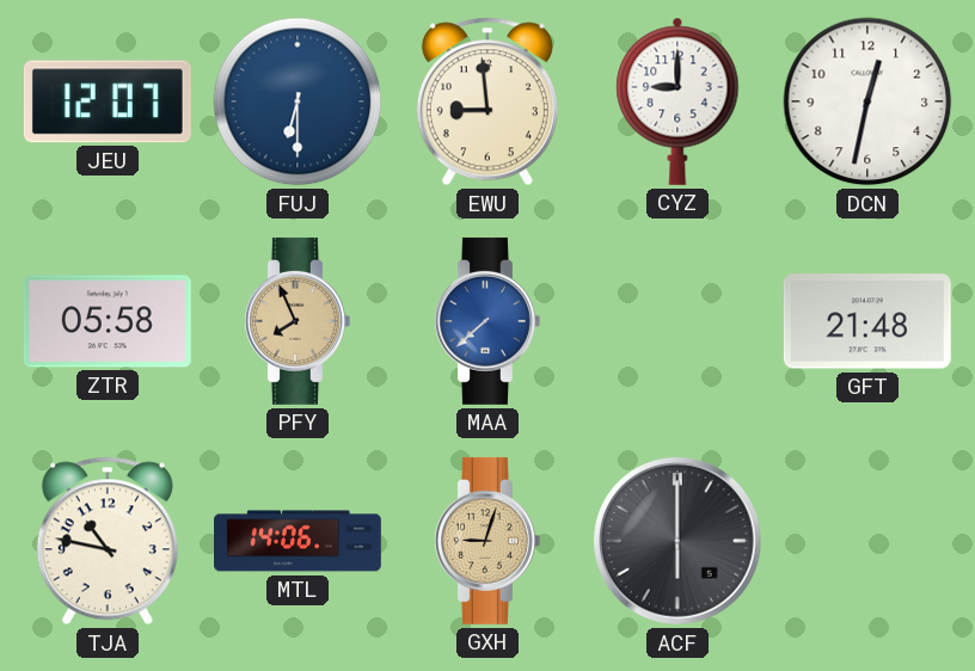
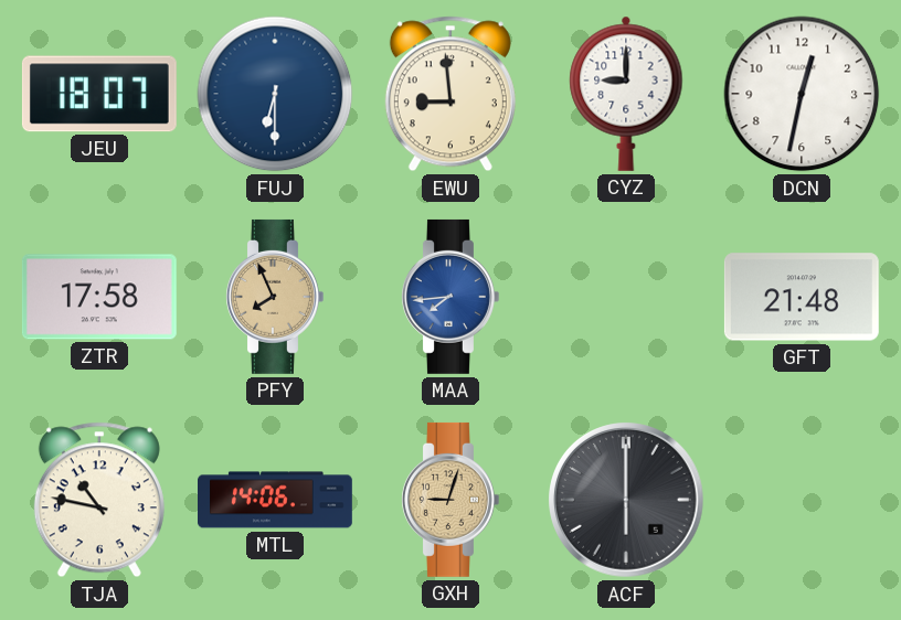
JEU: 12:07 -> 18:07 (99, 94)
ZTR: 05:58 -> 17:58 (99, 297)
MAA: 7:38 -> 7:44 (451, 297)
